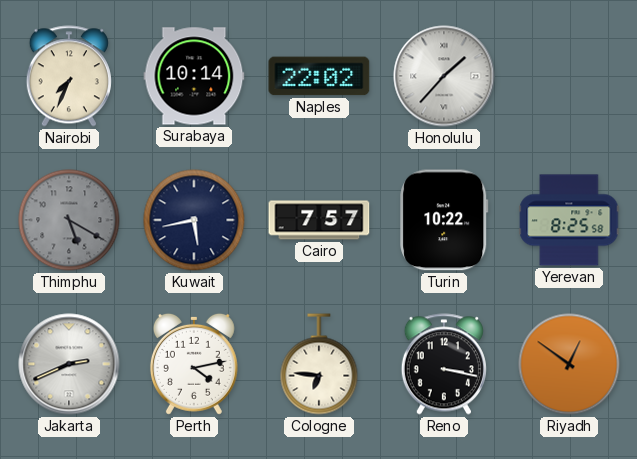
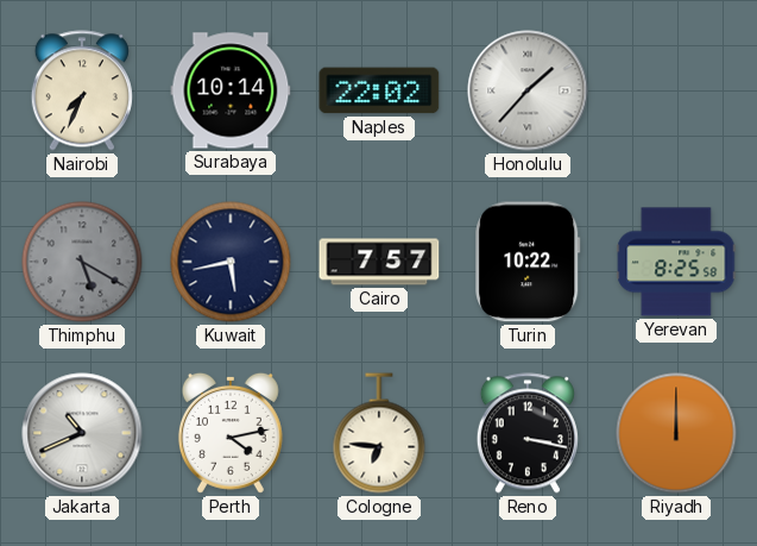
Jakarta: 2:41 -> 10:41 (82, 433)
Riyadh: 12:51 -> 12:00 (676, 433)
